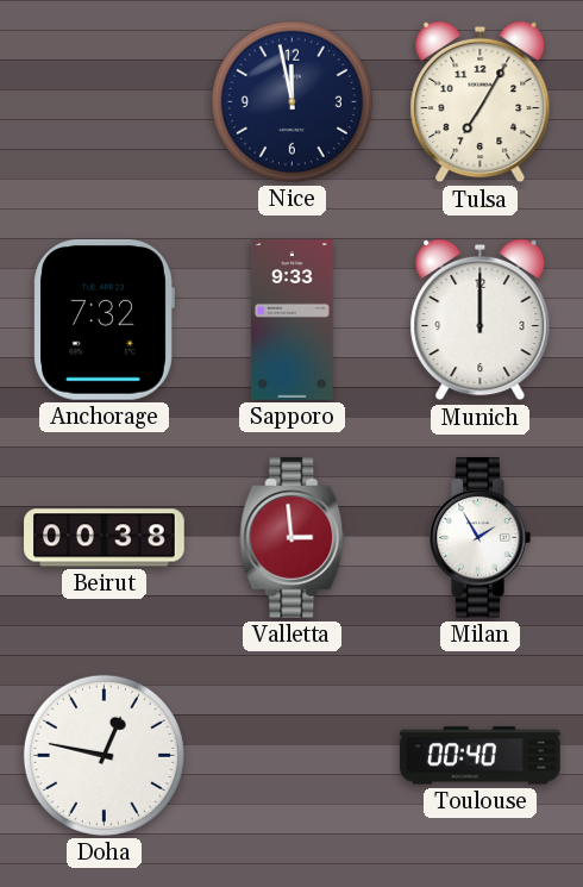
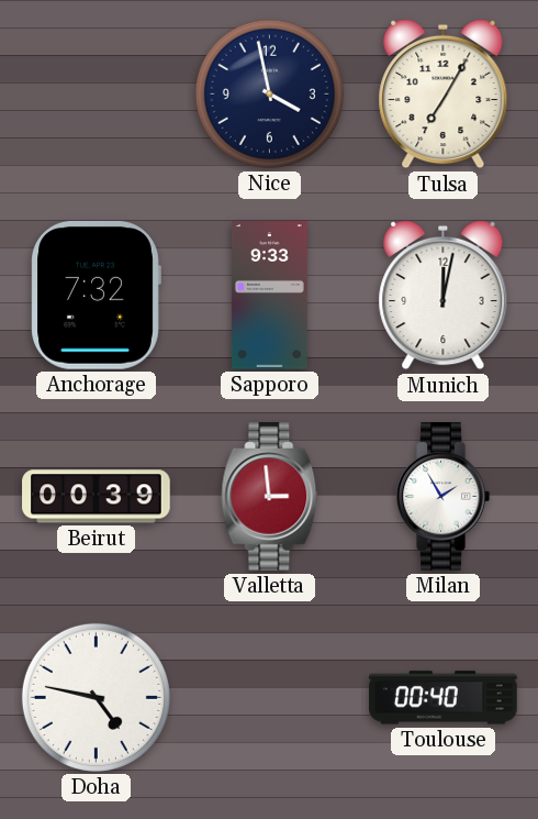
Nice: 11:58 -> 3:58 (269, 93)
Munich: 12:00 -> 12:02 (444, 296)
Beirut: 00:38 -> 00:39 (97, 497)
Doha: 12:47 -> 4:47 (96, 697)
